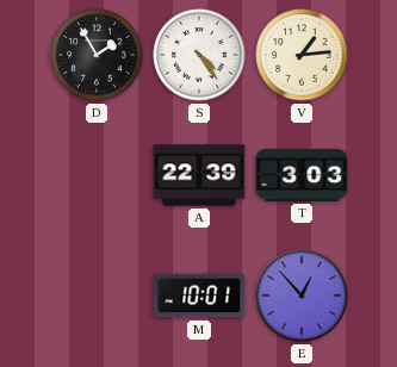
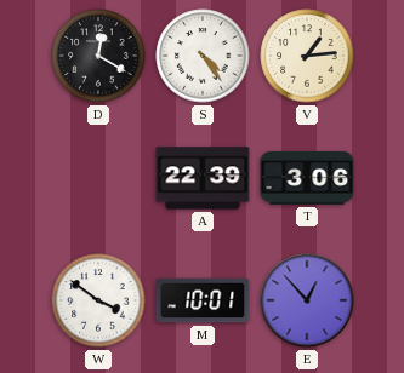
D: 1:55 -> 12:20 (98, 56)
T: 3:03 -> 3:06 (307, 178)
W: none -> 3:51 (98, 300)
